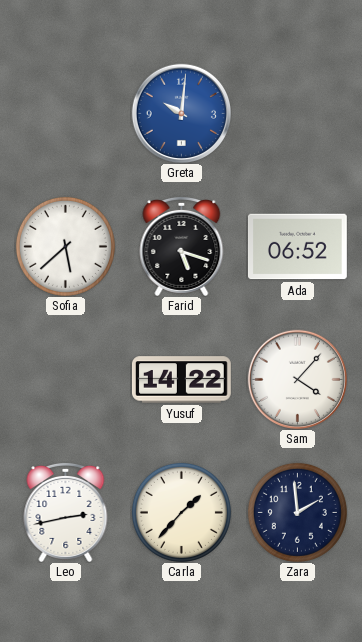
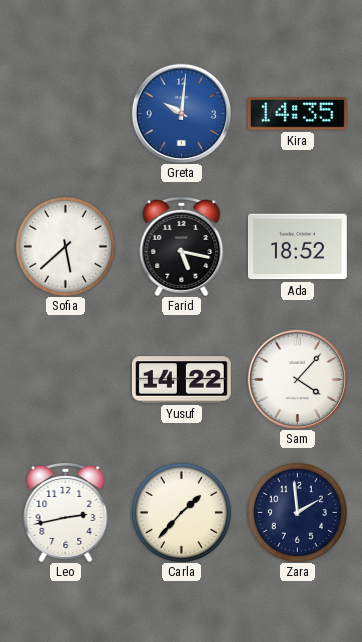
Kira: none -> 14:35 (297, 114)
Farid: 5:18 -> 5:17 (182, 246)
Ada: 06:52 -> 18:52 (297, 247)
